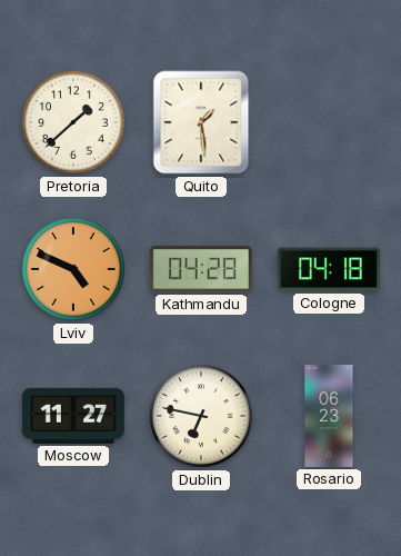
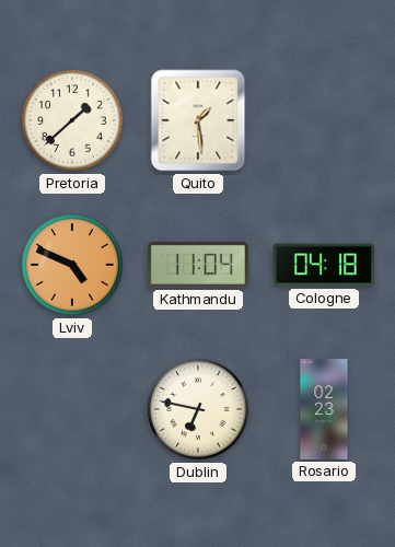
Kathmandu: 04:28 -> 11:04 (198, 265)
Moscow: 11:27 -> none (73, 416)
Rosario: 06:23 -> 02:23 (324, 409)
